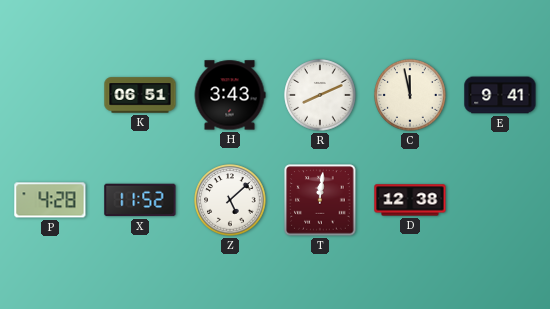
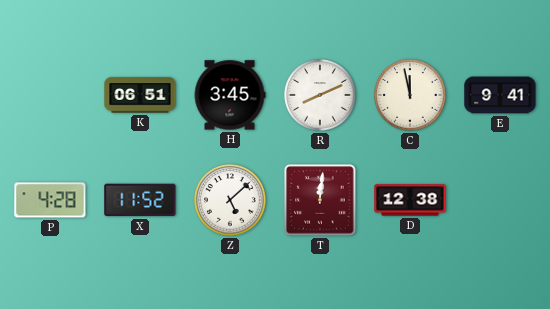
H: 3:43 -> 3:45 (230, 95)
